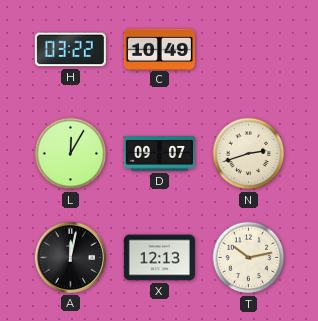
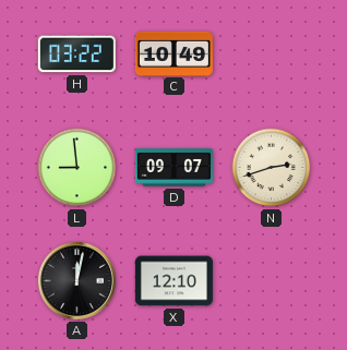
L: 12:05 -> 8:59 (77, 168)
X: 12:13 -> 12:10 (174, 281)
T: 10:13 -> none (249, 258)
